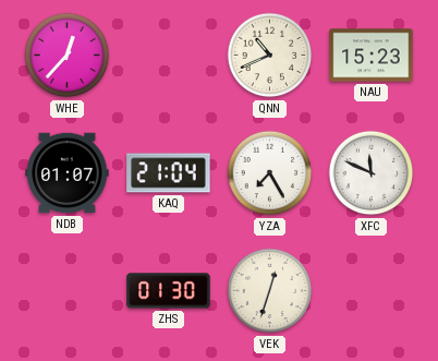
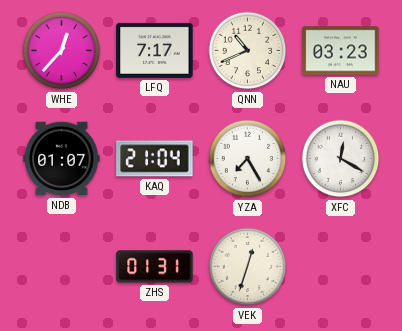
LFQ: none -> 7:17 (155, 50)
NAU: 15:23 -> 03:23 (341, 51)
XFC: 11:49 -> 12:20 (341, 159)
ZHS: 01:30 -> 01:31 (155, 267)
